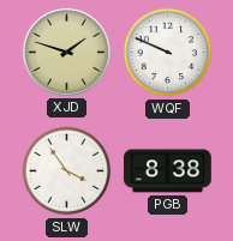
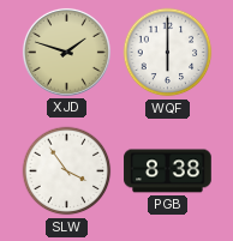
WQF: 9:49 -> 6:00 (168, 53)
